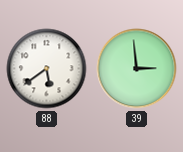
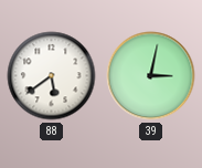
39: 2:59 -> 3:02 (151, 76)
